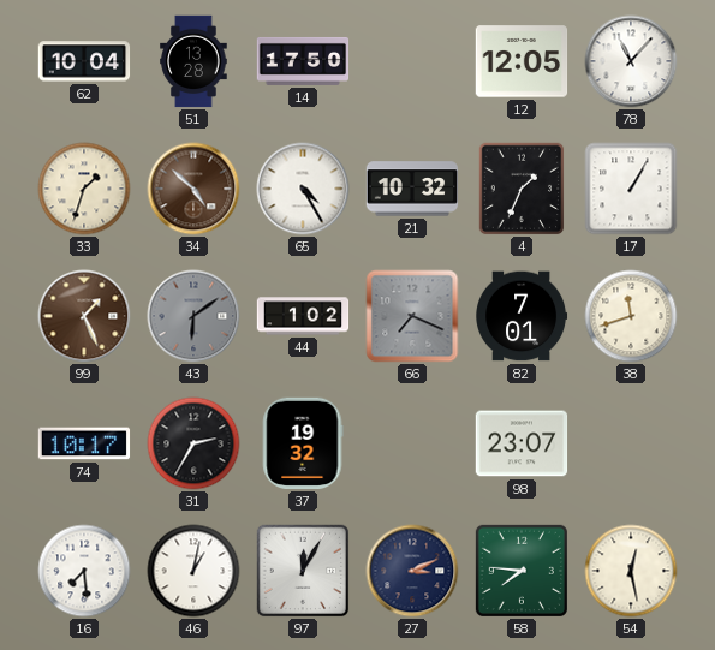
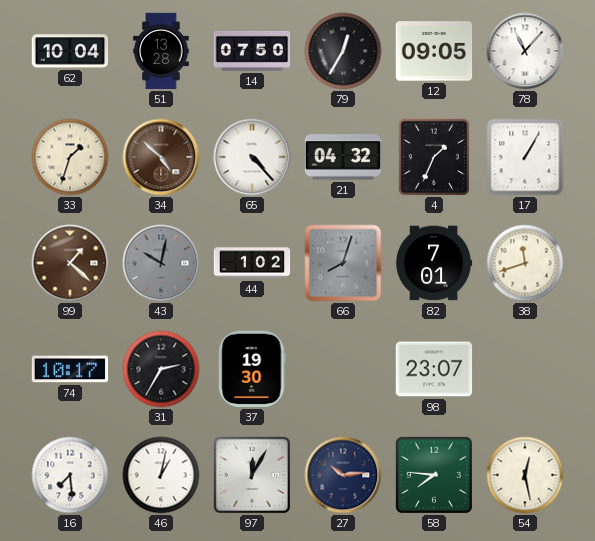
14: 17:50 -> 07:50 (252, 51)
79: none -> 12:35 (343, 51)
12: 12:05 -> 09:05 (434, 51)
65: 4:25 -> 4:23 (252, 157)
21: 10:32 -> 04:32 (343, 157)
99: 1:26 -> 1:22 (70, 263)
43: 6:09 -> 10:02 (161, 263)
66: 7:19 -> 8:03 (343, 263)
37: 19:32 -> 19:30 (252, 369)
27: 3:11 -> 10:14 (343, 475)
